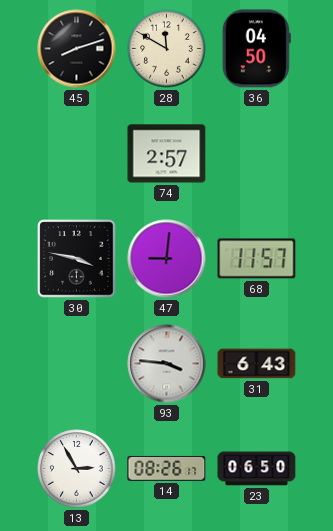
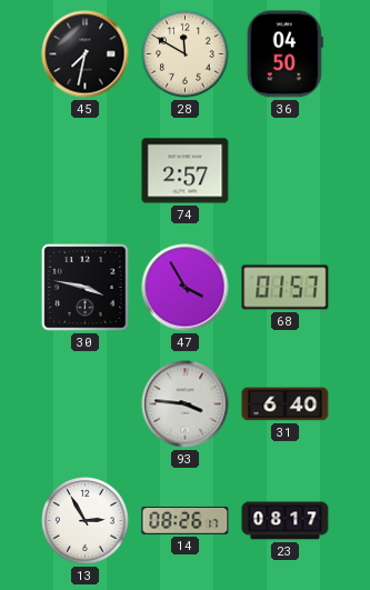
45: 8:12 -> 7:32 (86, 54)
47: 9:01 -> 3:55 (186, 288)
68: 11:57 -> 01:57 (286, 288)
31: 6:43 -> 6:40 (286, 404)
23: 06:50 -> 08:17 (286, 521)
